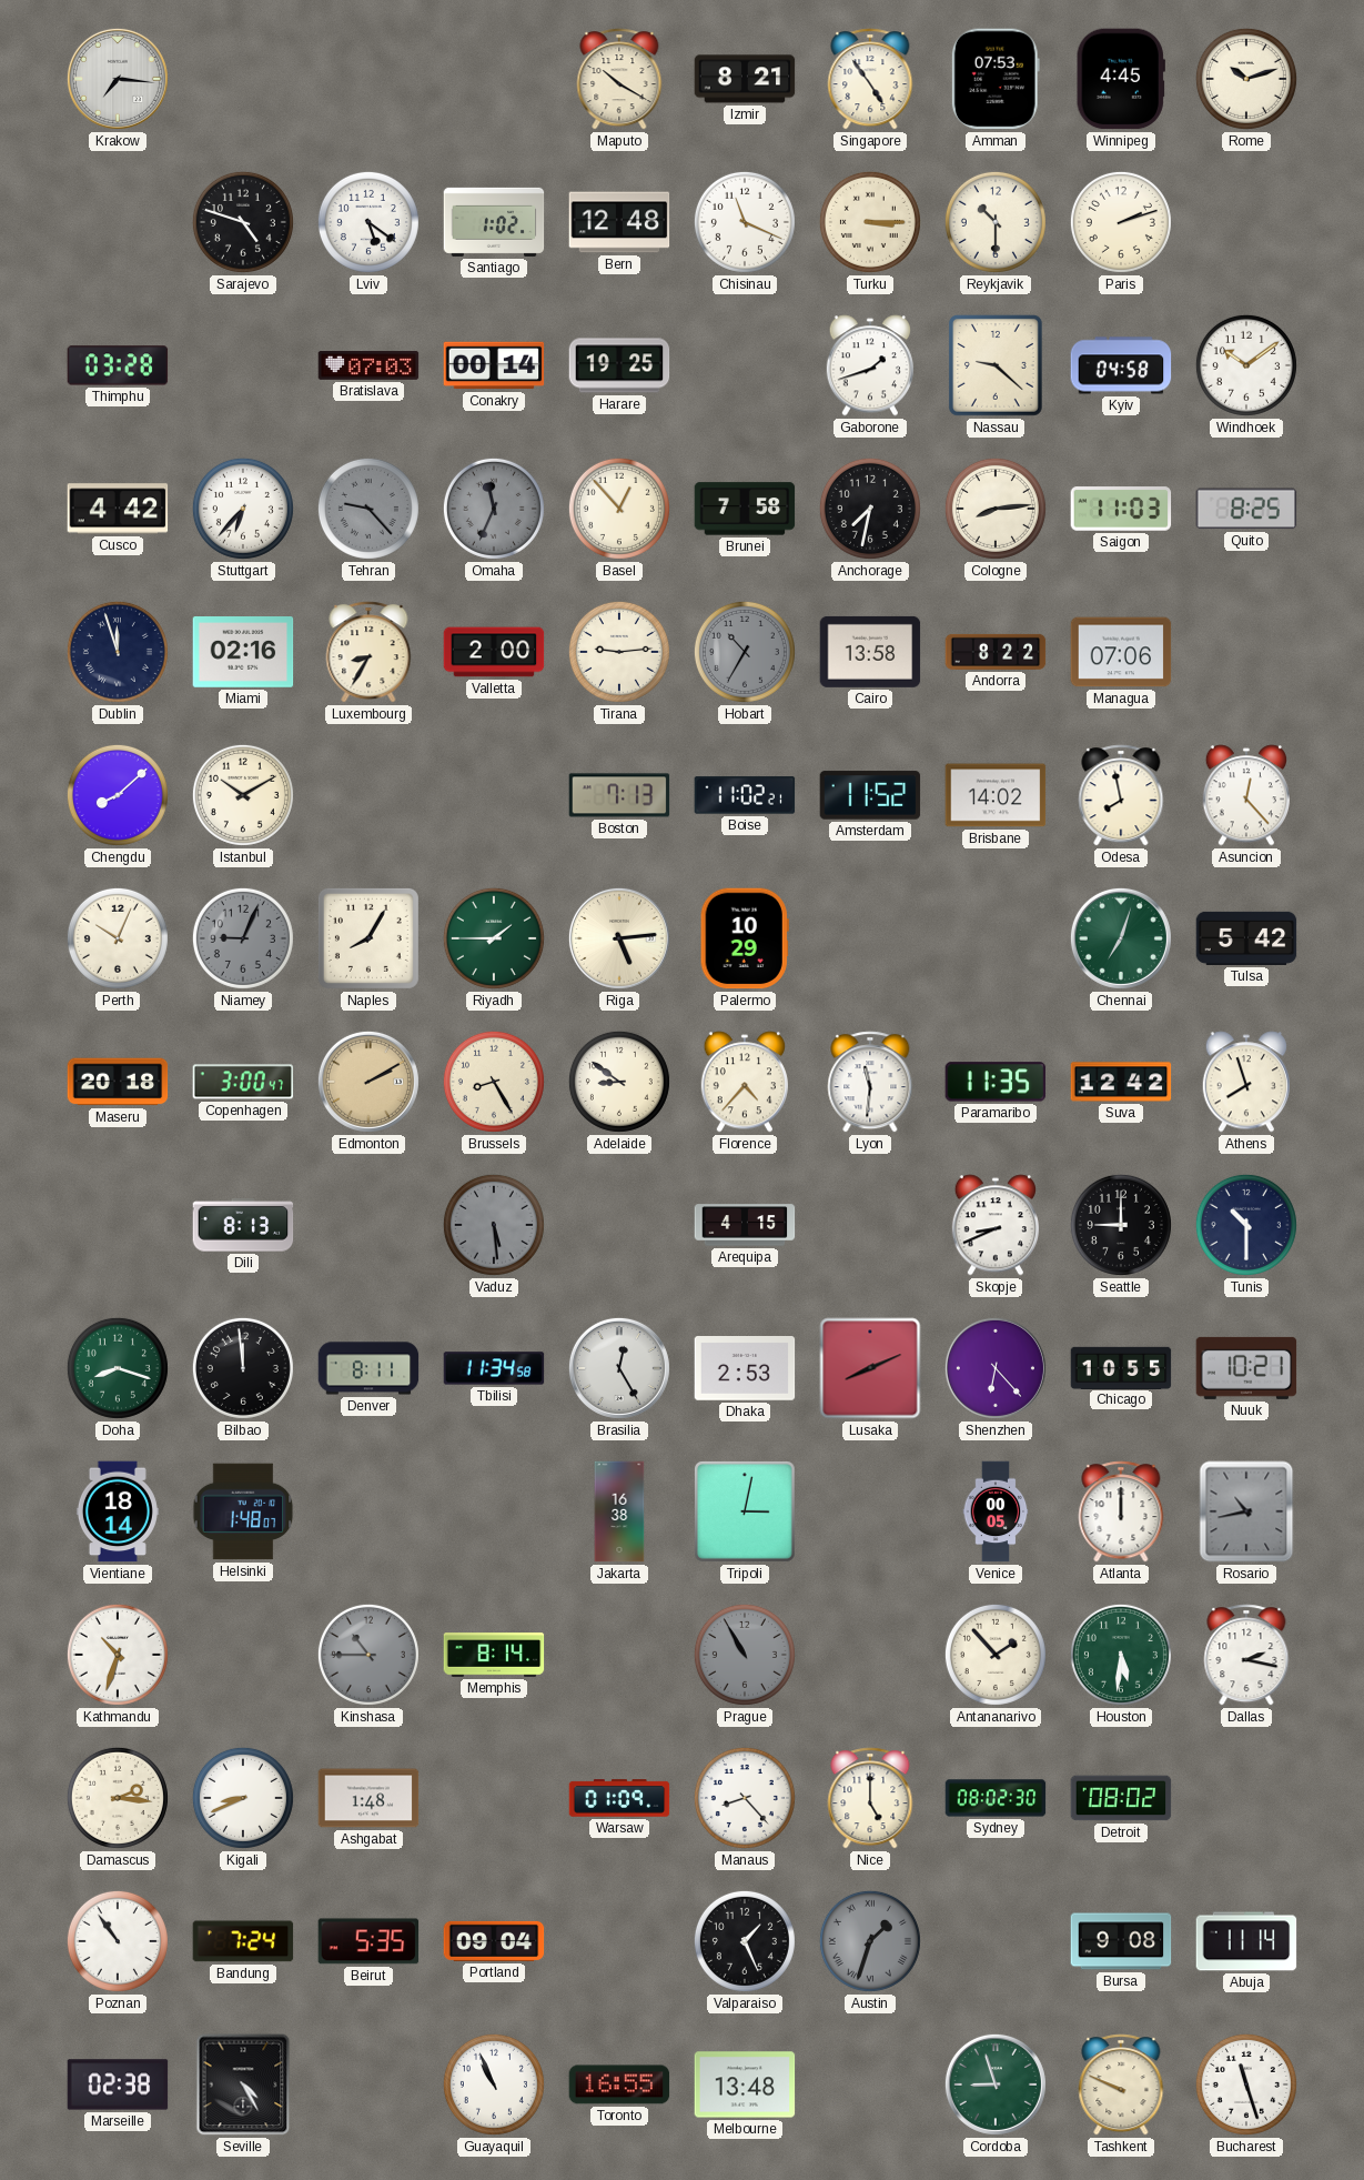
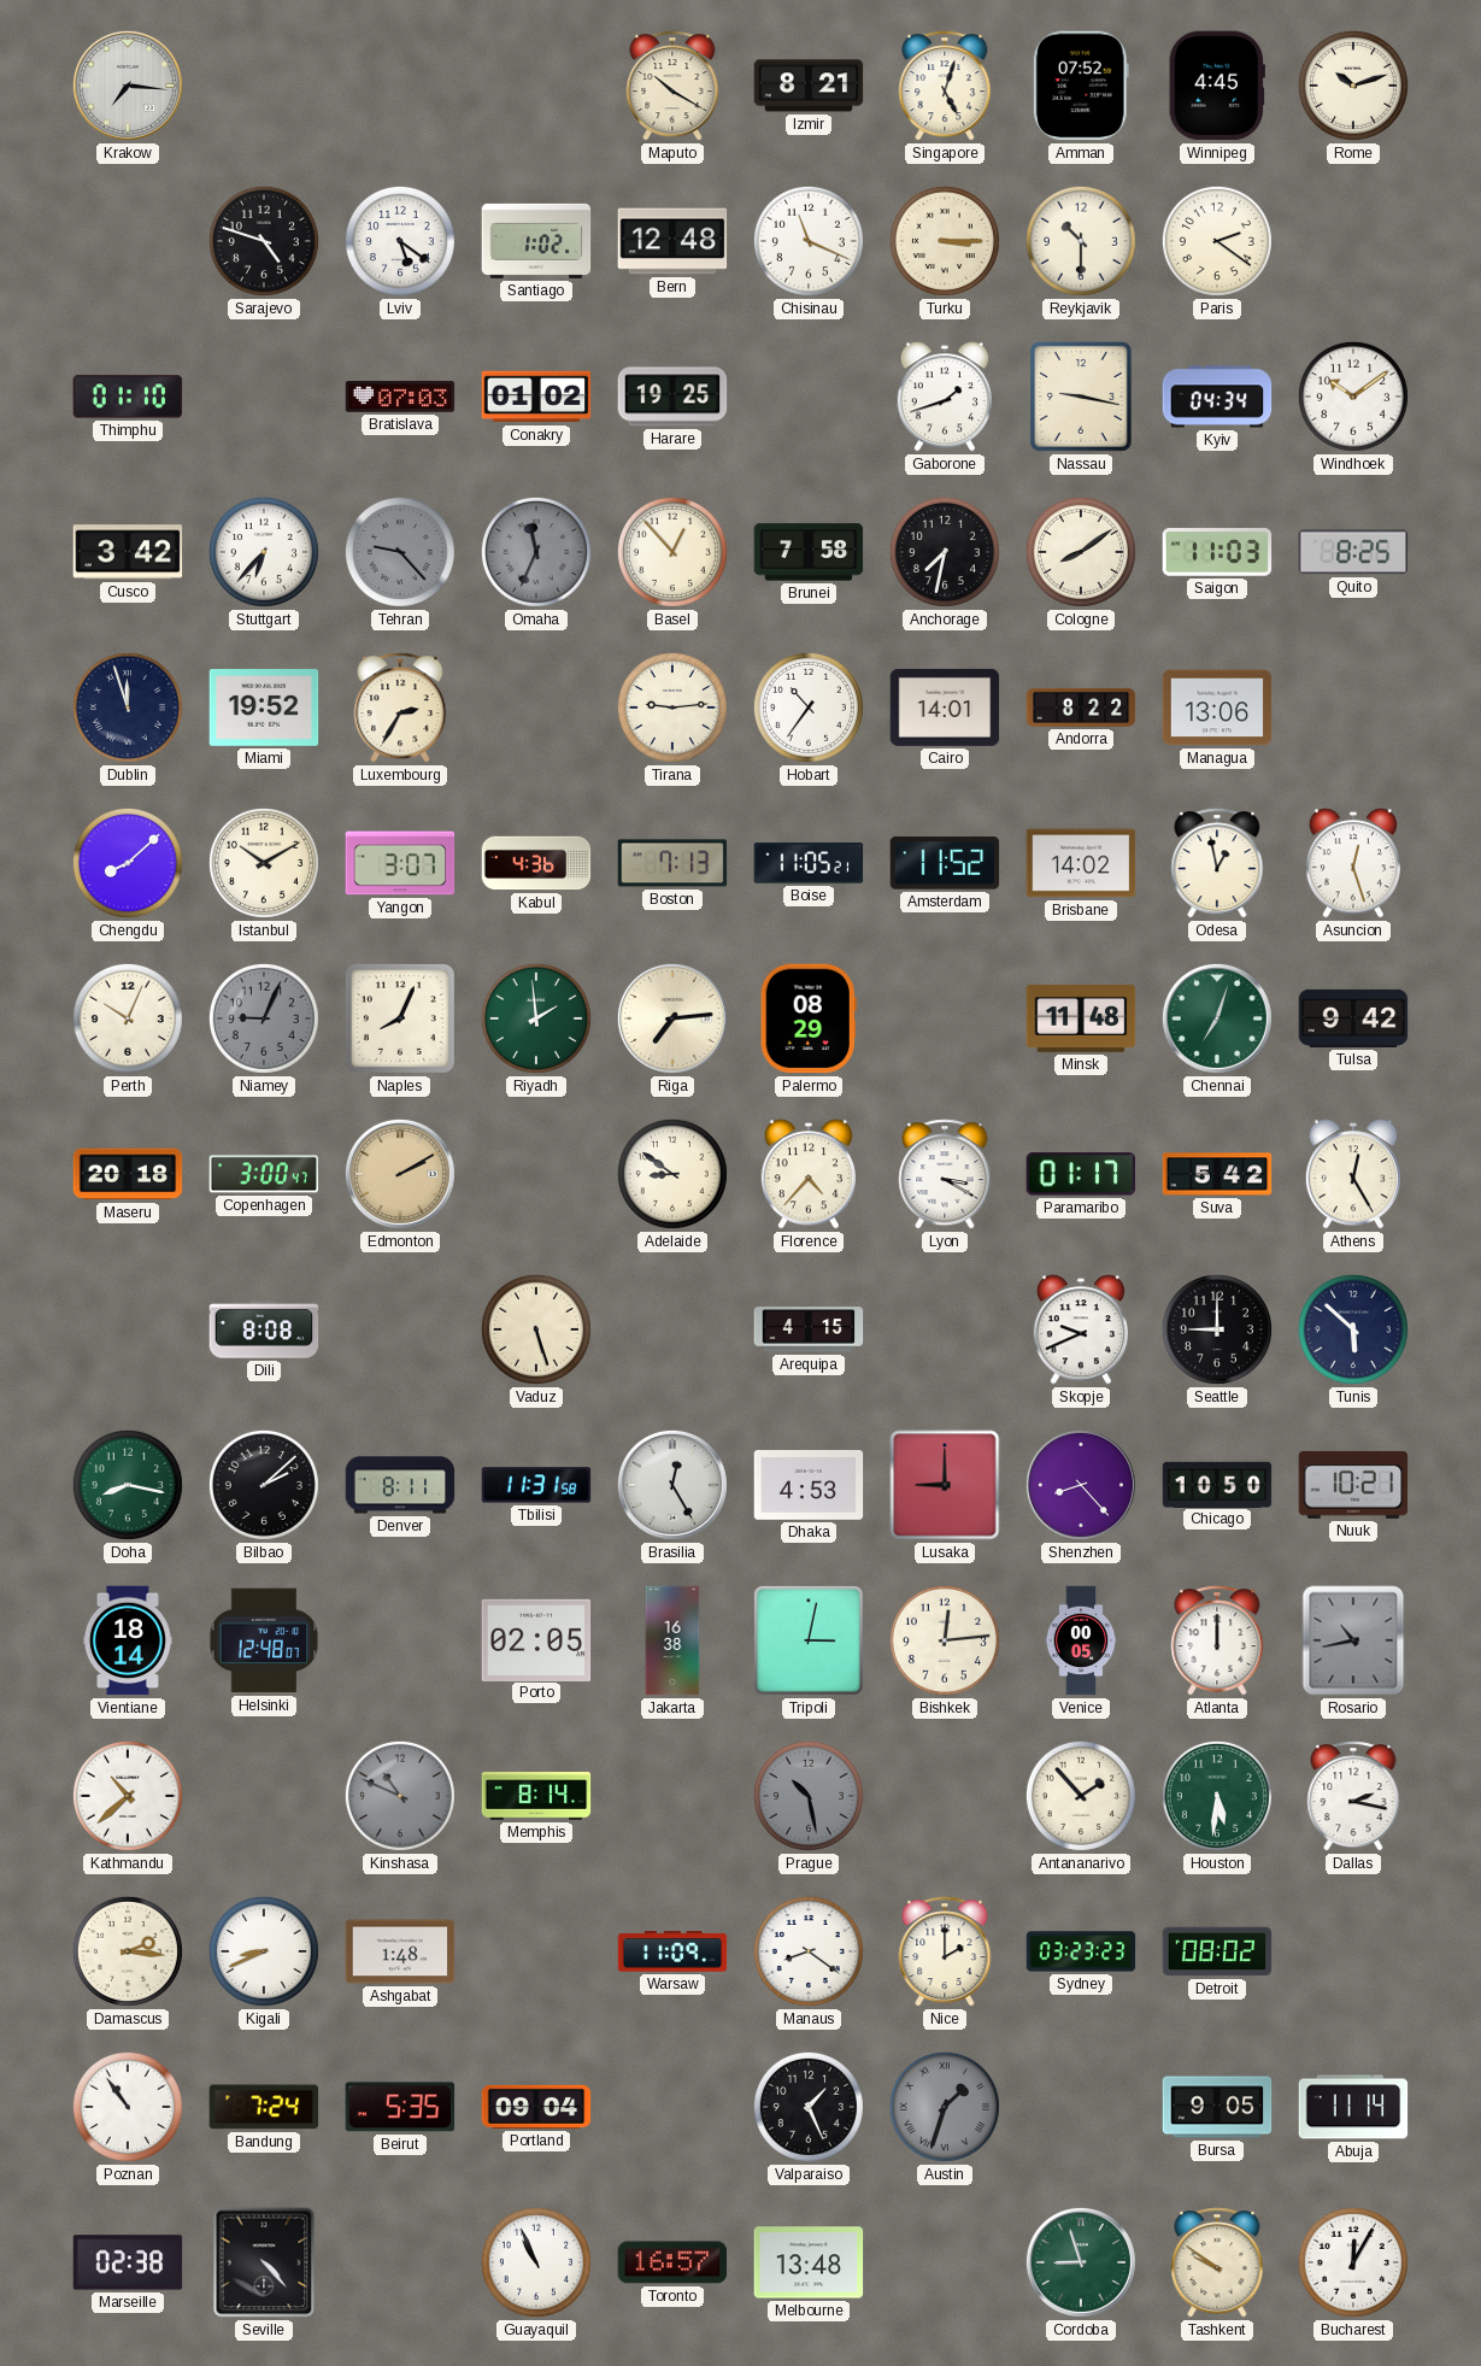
Singapore: 4:54 -> 5:03 (945, 86)
Amman: 07:53 -> 07:52 (1081, 86)
Paris: 2:12 -> 2:21 (1217, 241)
Thimphu: 03:28 -> 01:10 (128, 397)
Conakry: 00:14 -> 01:02 (536, 397)
Nassau: 9:22 -> 9:17 (1081, 398)
Kyiv: 04:58 -> 04:34 (1217, 397)
Cusco: 4:42 -> 3:42 (128, 552)
Cologne: 8:14 -> 8:09 (1081, 552)
Miami: 02:16 -> 19:52 (264, 709)
Luxembourg: 8:35 -> 2:35 (400, 708)
Valletta: 2:00 -> none (494, 652)
Hobart: 10:35 -> 10:36 (809, 708)
Hobart dial: grey -> white (809, 708)
Cairo: 13:58 -> 14:01 (945, 708)
Managua: 07:06 -> 13:06 (1217, 708)
Yangon: none -> 3:07 (400, 863)
Kabul: none -> 4:36 (536, 863)
Boise: 11:02 -> 11:05 (809, 863)
Odesa: 7:58 -> 12:58 (1217, 863)
Asuncion: 12:23 -> 12:27 (1352, 863)
Naples: 8:05 -> 8:04 (400, 1018)
Riyadh: 1:45 -> 1:59 (536, 1018)
Riga: 5:14 -> 7:14 (672, 1018)
Palermo: 10:29 -> 08:29 (809, 1018)
Minsk: none -> 11:48 (1081, 1018)
Tulsa: 5:42 -> 9:42 (1353, 1018)
Brussels: 8:25 -> none (494, 1082)
Lyon: 11:31 -> 3:20 (945, 1174)
Paramaribo: 11:35 -> 01:17 (1081, 1174)
Suva: 12:42 -> 5:42 (1217, 1174)
Athens: 7:57 -> 12:25 (1352, 1174)
Dili: 8:13 -> 8:08 (264, 1329)
Vaduz: 5:29 -> 5:27 (536, 1329)
Vaduz dial: grey -> cream (536, 1329)
Skopje: 8:41 -> 9:41 (1080, 1329)
Tunis: 10:30 -> 5:52 (1353, 1329)
Doha: 8:18 -> 8:17 (128, 1485)
Bilbao: 11:59 -> 2:08 (264, 1485)
Tbilisi: 11:34 -> 11:31 (536, 1485)
Dhaka: 2:53 -> 4:53 (809, 1486)
Lusaka: 8:11 -> 9:00 (945, 1485)
Shenzhen: 6:23 -> 8:23 (1081, 1485)
Chicago: 10:55 -> 10:50 (1217, 1484)
Helsinki: 1:48 -> 12:48 (264, 1640)
Porto: none -> 02:05 (536, 1639)
Bishkek: none -> 12:14 (945, 1640)
Kathmandu: 10:33 -> 10:38 (128, 1796)
Kinshasa: 10:45 -> 10:49 (400, 1796)
Prague: 10:55 -> 10:28 (809, 1796)
Warsaw: 01:09 -> 11:09 (672, 1951)
Manaus: 8:23 -> 8:21 (809, 1951)
Nice: 5:00 -> 2:00 (945, 1951)
Sydney: 08:02 -> 03:23 (1081, 1951)
Bursa: 9:08 -> 9:05 (1217, 2107)
Seville: 4:25 -> 4:23 (264, 2262)
Toronto: 16:55 -> 16:57 (672, 2262)
Tashkent: 9:49 -> 9:51 (1217, 2262)
Bucharest: 11:27 -> 12:05 (1353, 2262)
